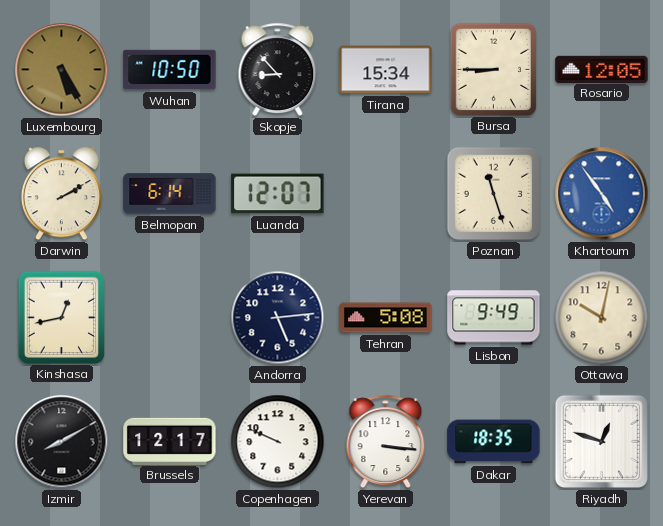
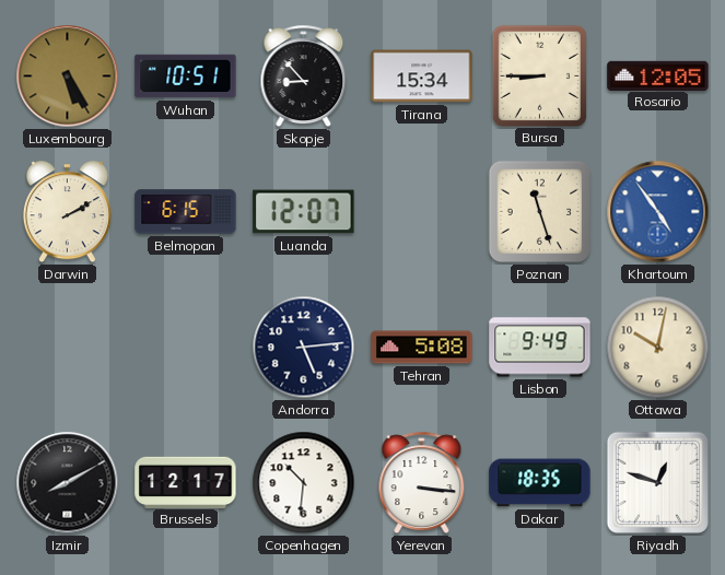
Wuhan: 10:50 -> 10:51 (186, 77)
Belmopan: 6:14 -> 6:15 (186, 212)
Kinshasa: 12:43 -> none (61, 317)
Copenhagen: 9:49 -> 10:31 (304, 483)
